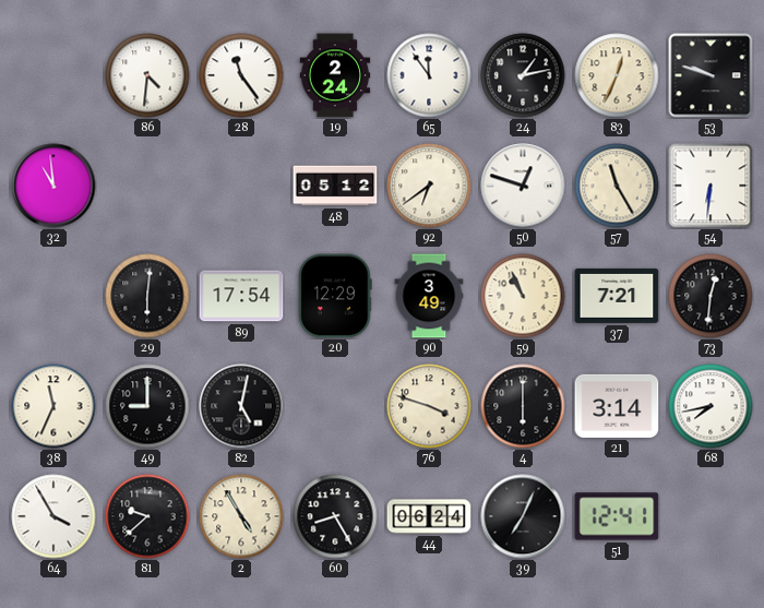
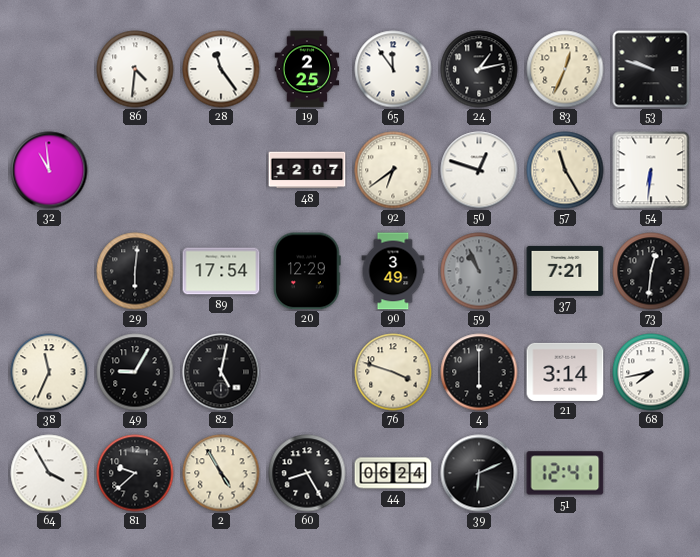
19: 2:24 -> 2:25 (307, 69)
48: 05:12 -> 12:07 (307, 170)
59 dial: cream -> grey (479, 271)
49: 9:00 -> 9:05 (135, 372)
39: 7:04 -> 6:11 (479, 473)
